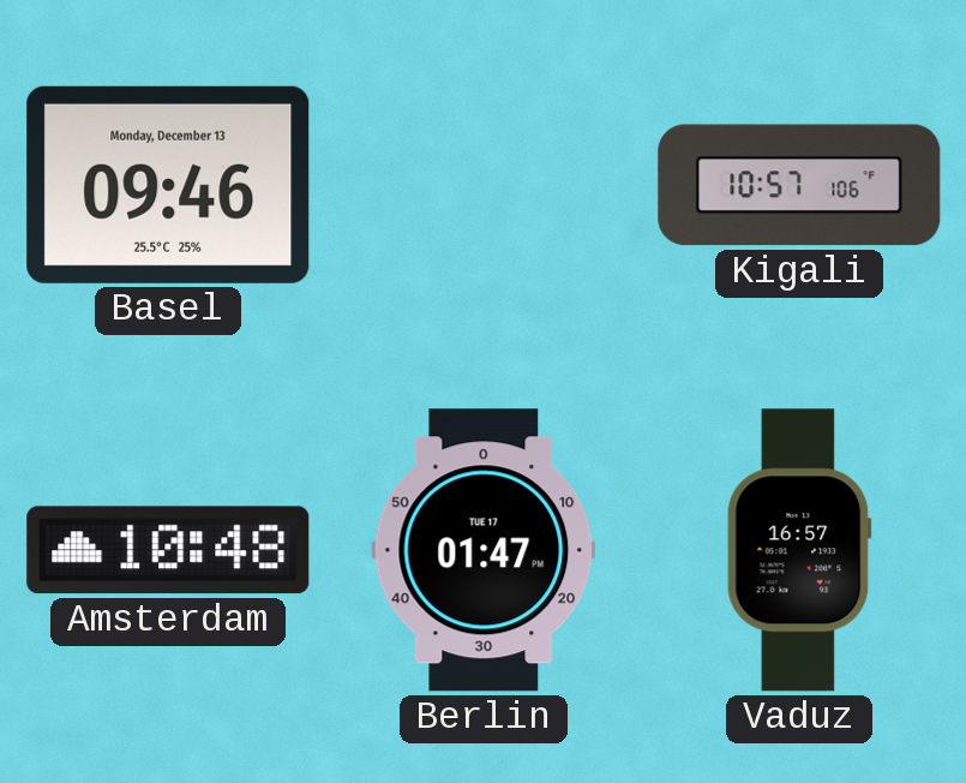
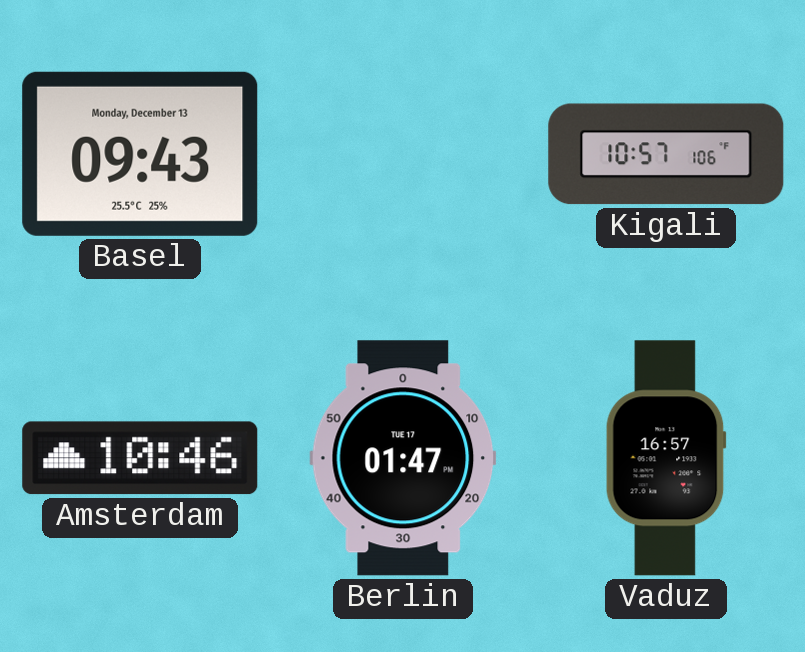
Basel: 09:46 -> 09:43 (140, 154)
Amsterdam: 10:48 -> 10:46 (140, 458)
